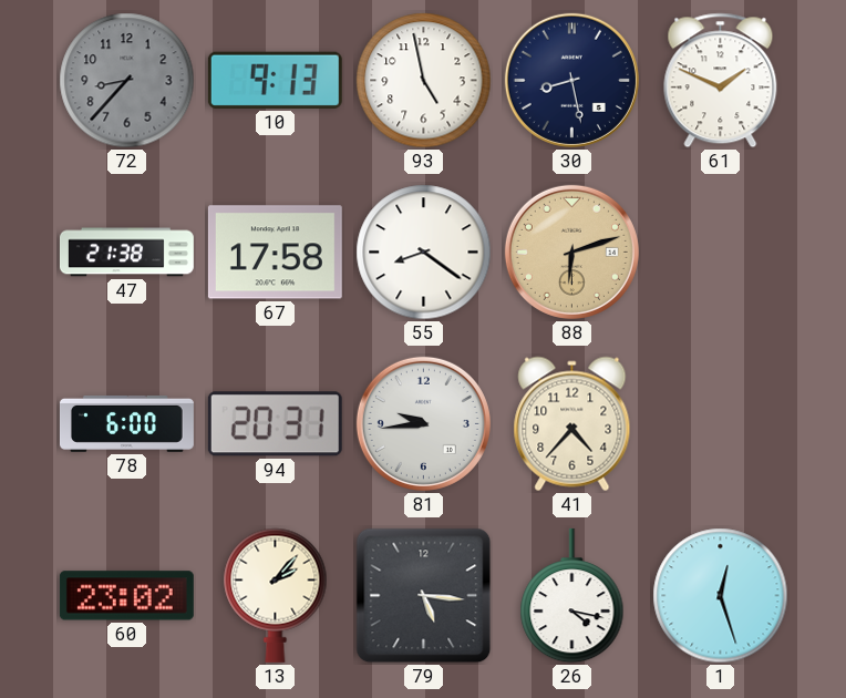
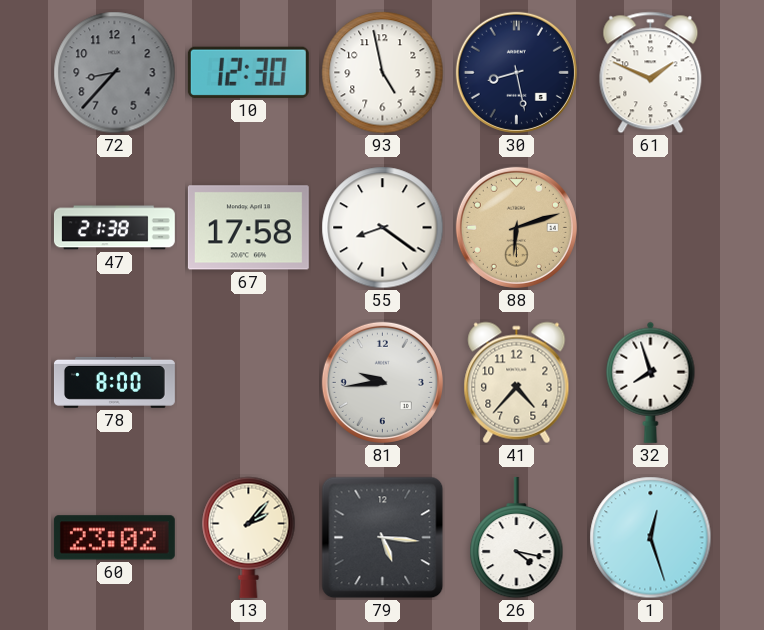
10: 9:13 -> 12:30 (248, 72)
78: 6:00 -> 8:00 (114, 382)
94: 20:31 -> none (275, 424)
32: none -> 7:57 (651, 382)
